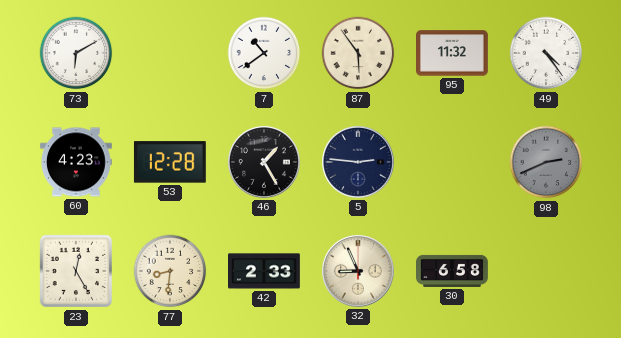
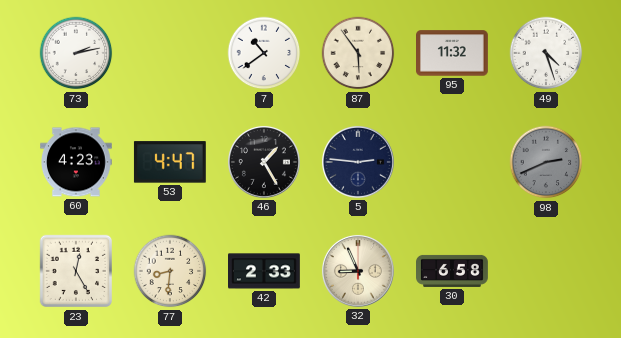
73: 6:10 -> 2:13 (76, 53)
49: 4:24 -> 4:27 (546, 53)
53: 12:28 -> 4:47 (170, 162)
